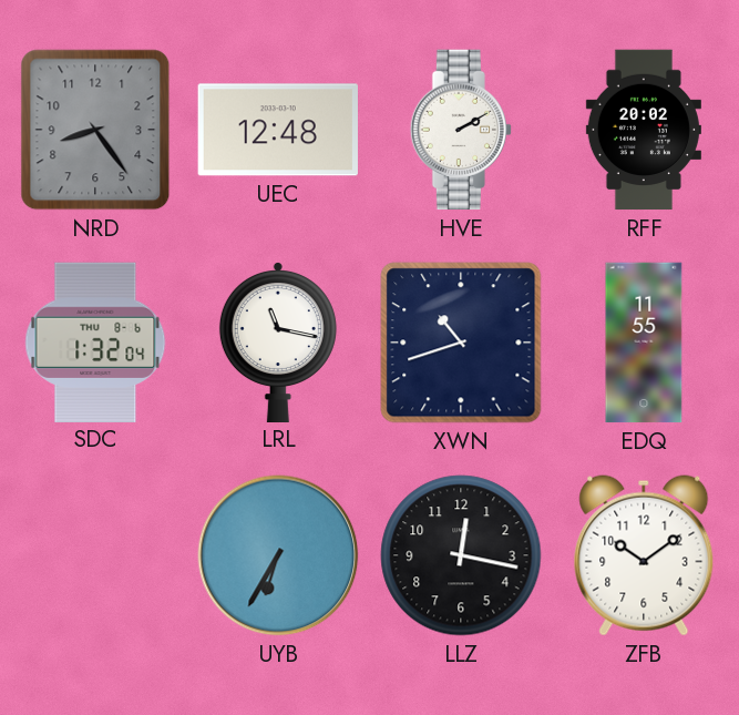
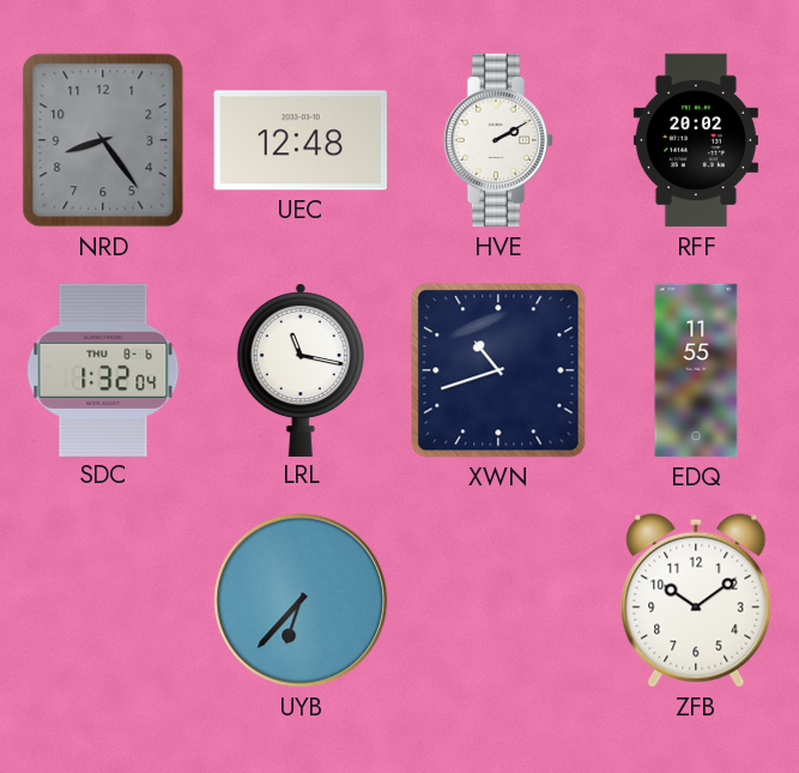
UYB: 6:35 -> 6:37 (301, 600)
LLZ: 12:17 -> none (461, 555)
